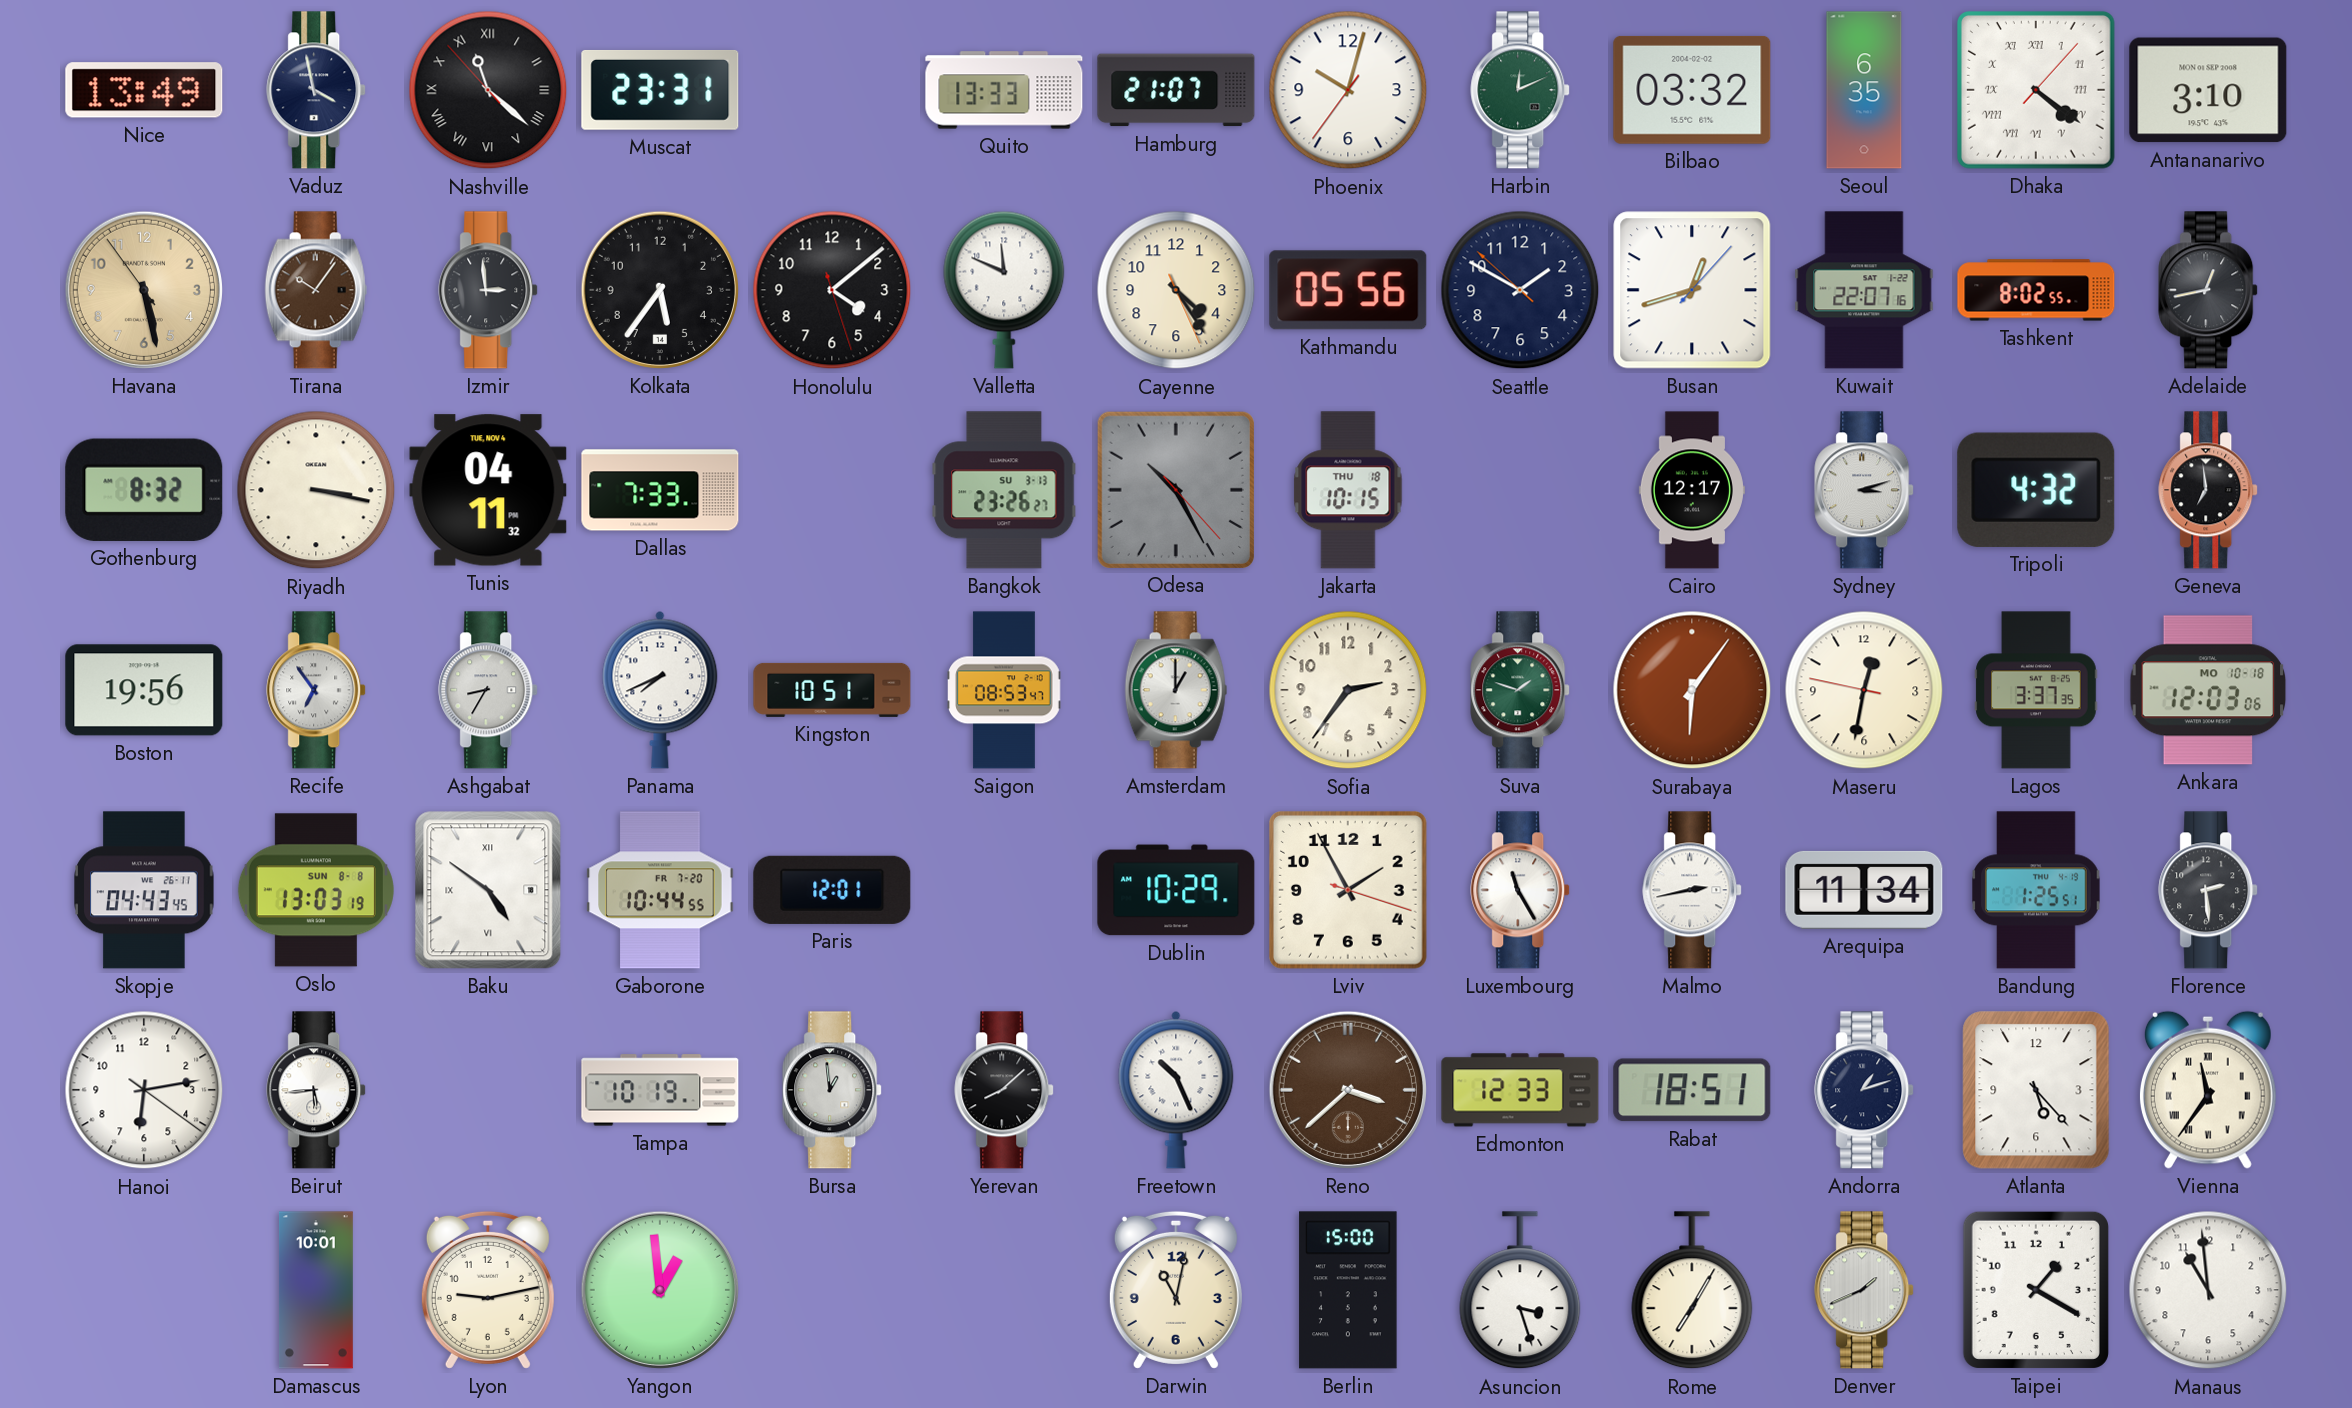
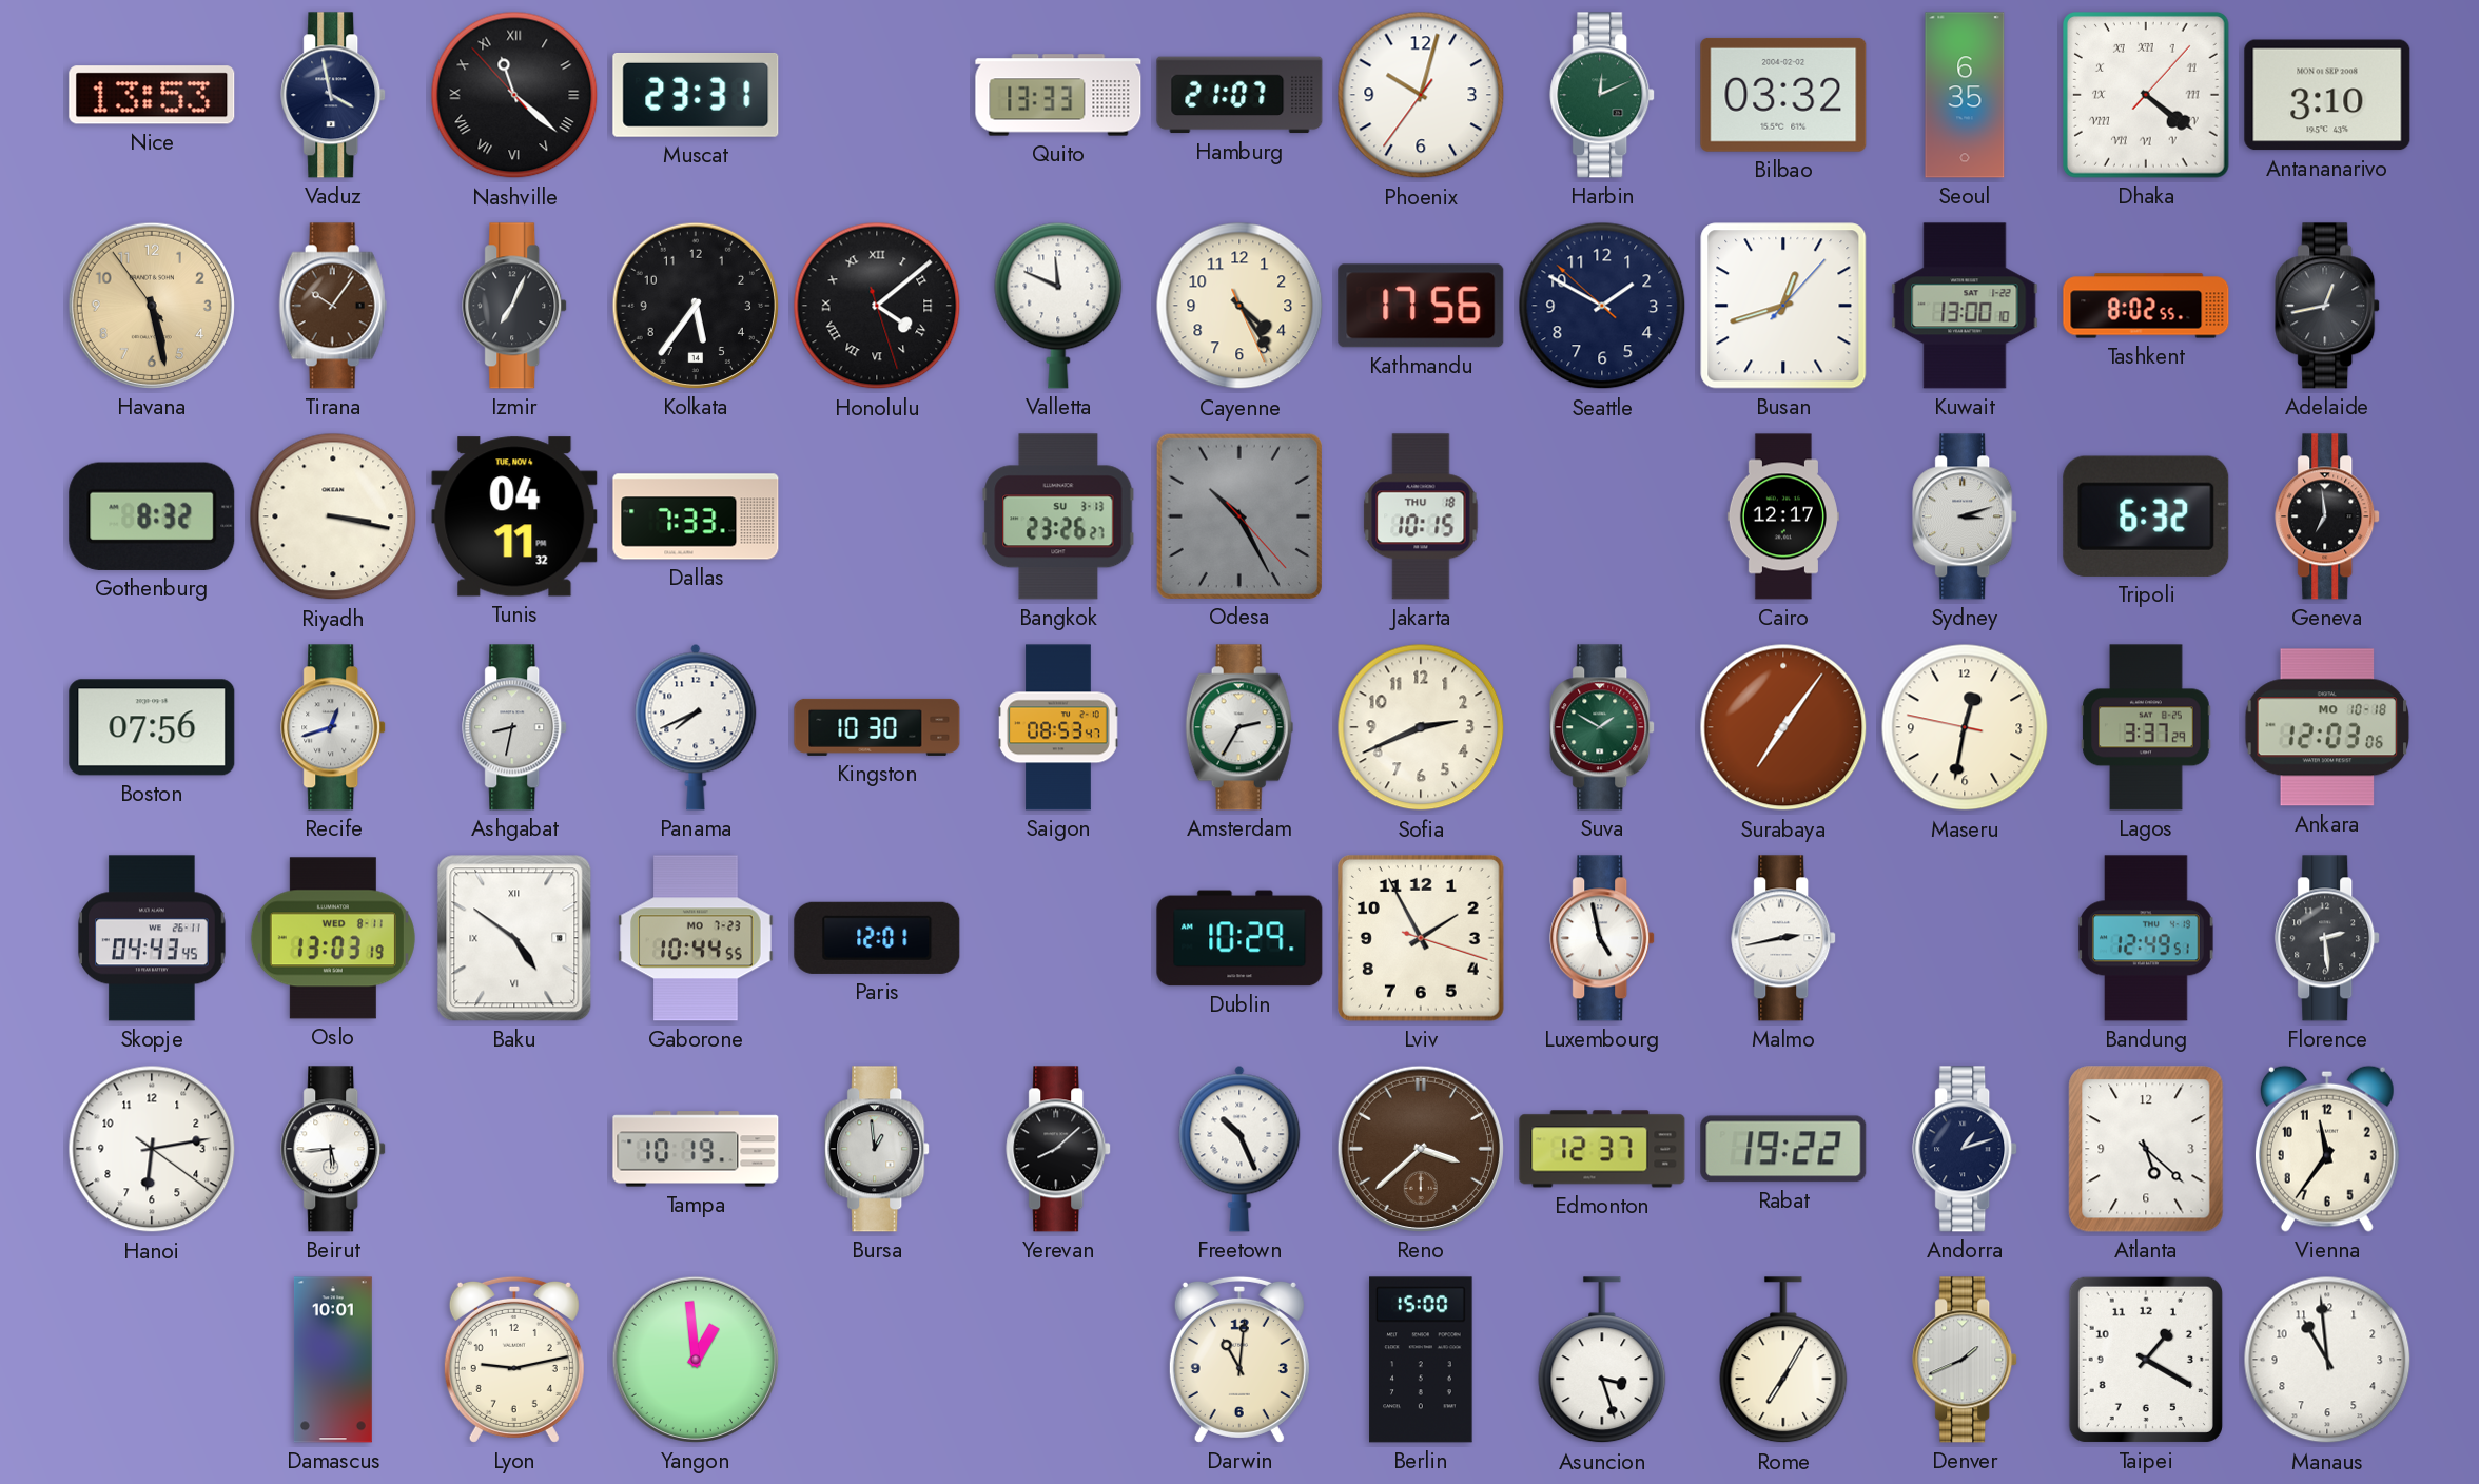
Nice: 13:49 -> 13:53 (152, 95)
Izmir: 2:59 -> 7:04 (515, 306)
Honolulu numerals: Arabic -> Roman (877, 306)
Kathmandu: 05:56 -> 17:56 (1421, 306)
Kuwait: 22:07 -> 13:00 (1965, 306)
Tripoli: 4:32 -> 6:32 (2146, 516)
Boston: 19:56 -> 07:56 (152, 727)
Recife: 6:54 -> 12:42 (334, 727)
Ashgabat: 8:35 -> 8:32 (515, 727)
Kingston: 10:51 -> 10:30 (877, 727)
Amsterdam: 1:00 -> 2:35 (1239, 727)
Sofia: 2:36 -> 2:41 (1421, 727)
Suva: 1:48 -> 1:50 (1603, 727)
Surabaya: 6:06 -> 7:06 (1783, 727)
Lagos: 3:37:35 -> 3:37:29 (2146, 727)
Oslo date: SUN 8-8 -> WED 8-11 (333, 938)
Gaborone date: FR 7-20 -> MO 7-23 (696, 938)
Luxembourg: 11:25 -> 4:58 (1603, 938)
Arequipa: 11:34 -> none (1864, 890)
Bandung: 1:25 -> 12:49 (2147, 938)
Edmonton: 12:33 -> 12:37 (1602, 1149)
Rabat: 18:51 -> 19:22 (1783, 1149)
Atlanta: 5:23 -> 5:22 (2146, 1149)
Vienna numerals: Roman -> Arabic (2327, 1149)
Darwin: 11:02 -> 11:01 (1239, 1360)
